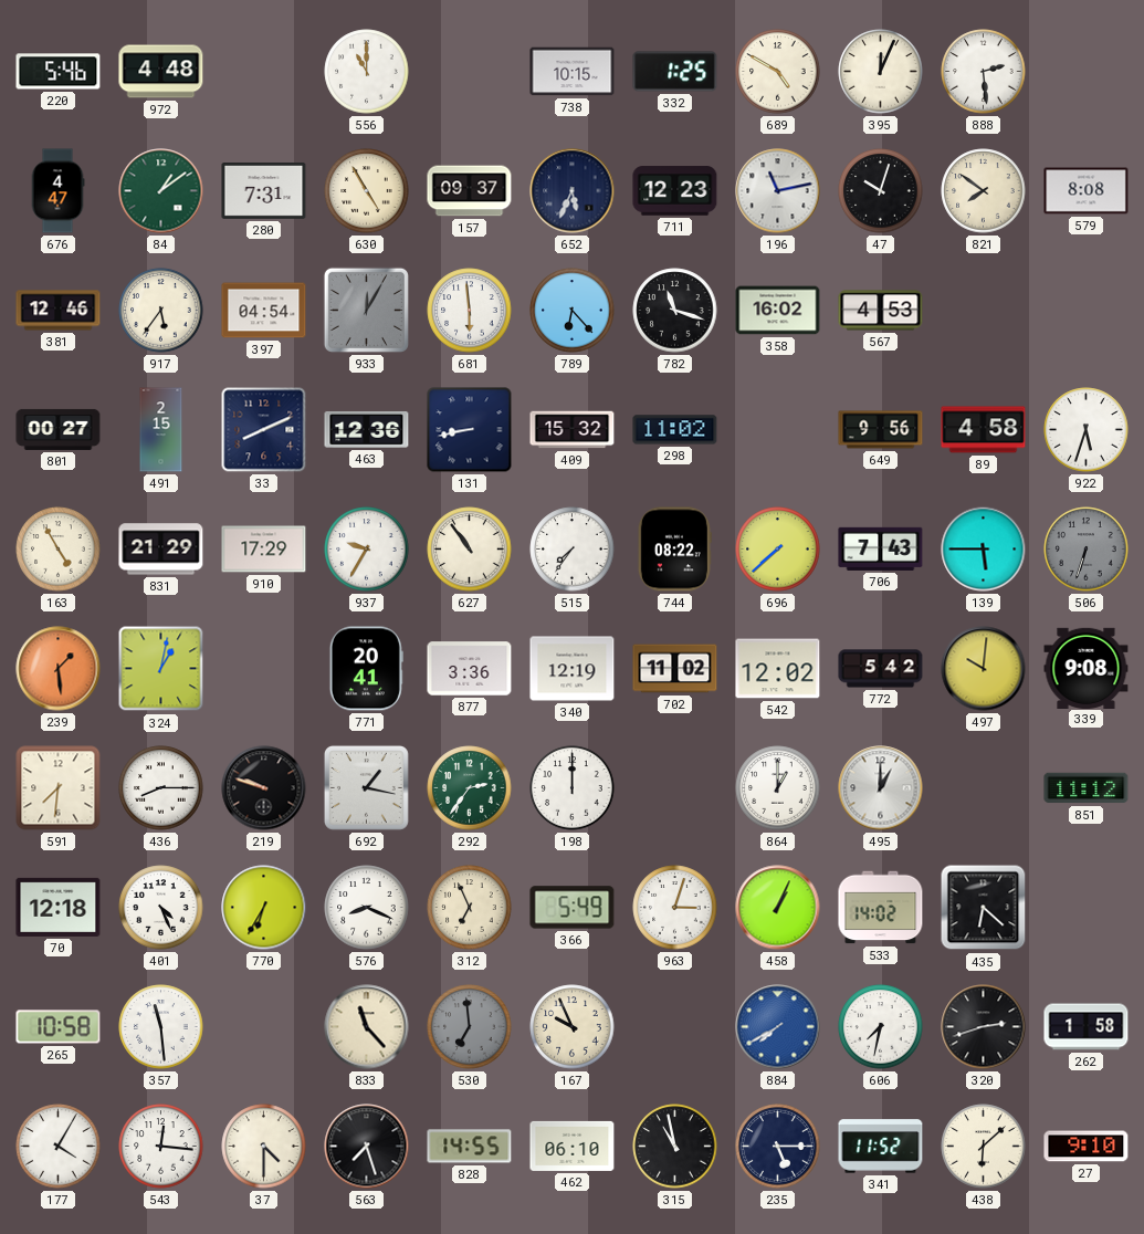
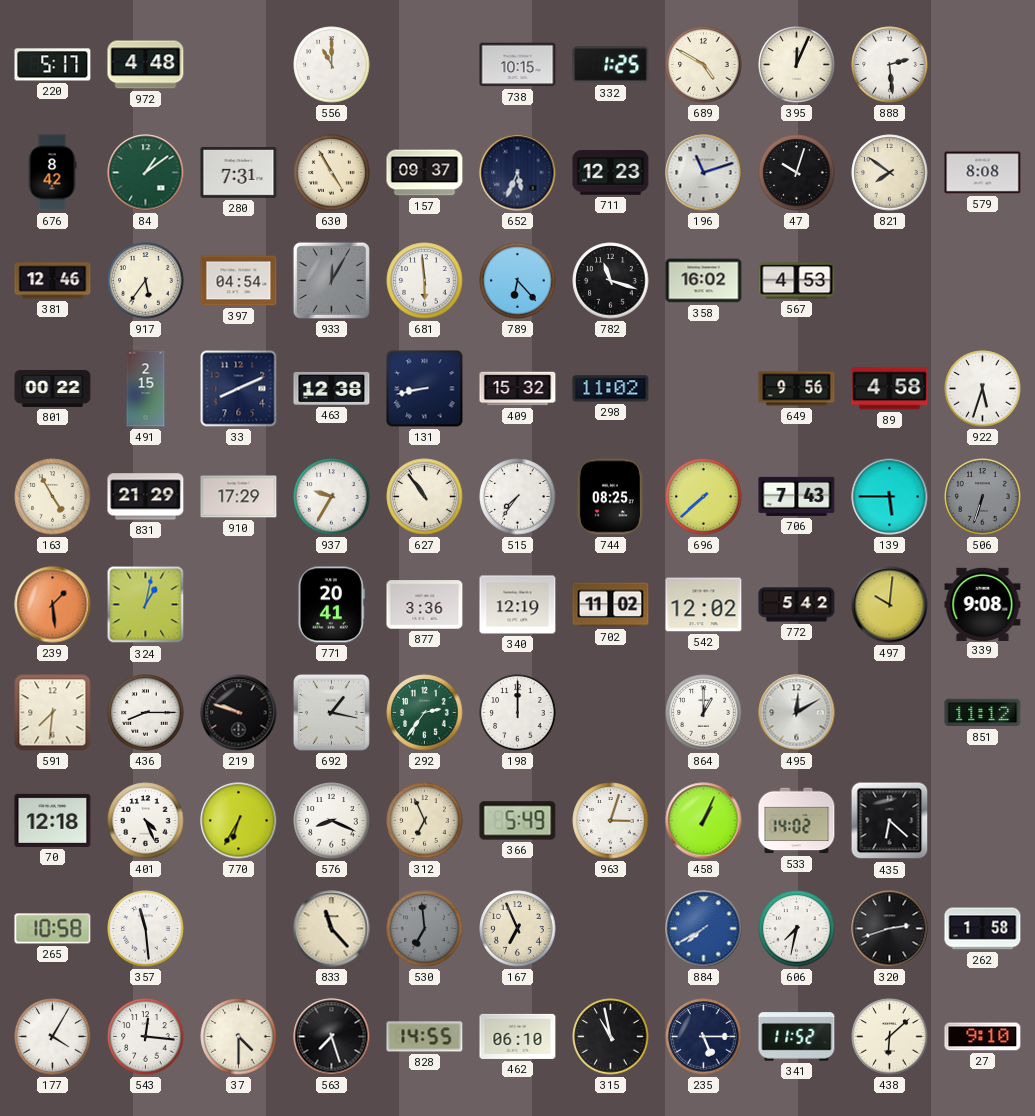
220: 5:46 -> 5:17 (53, 65)
676: 4:47 -> 8:42 (52, 173)
196: 11:13 -> 11:12 (704, 173)
801: 00:27 -> 00:22 (53, 388)
463: 12:36 -> 12:38 (332, 388)
744: 08:22 -> 08:25 (610, 497)
495: 1:00 -> 12:10 (797, 713)
167: 9:56 -> 6:56 (518, 929)
